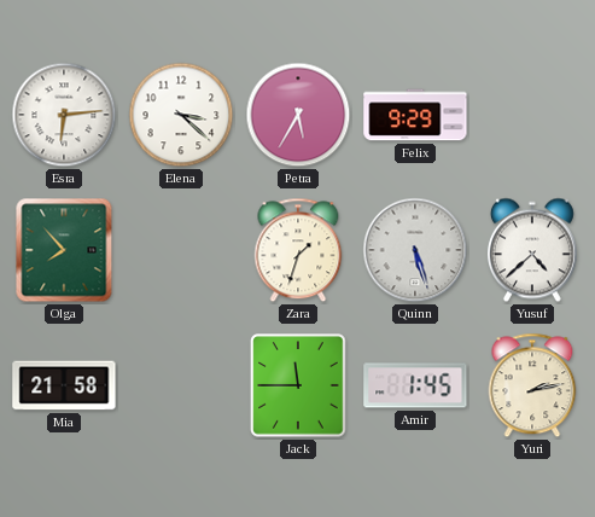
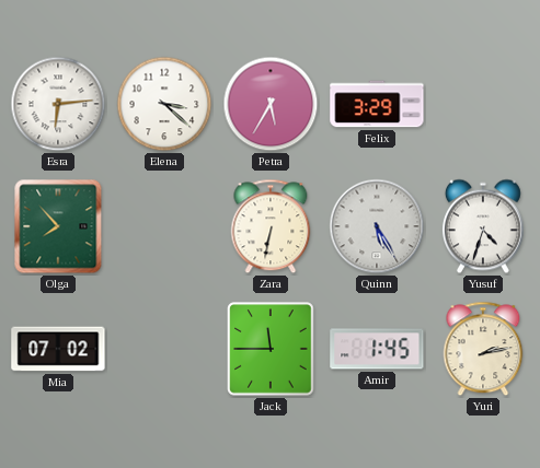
Felix: 9:29 -> 3:29 (377, 104)
Zara: 1:33 -> 6:32 (271, 226)
Quinn: 5:27 -> 5:25 (377, 226)
Yusuf: 4:38 -> 4:33 (483, 226)
Mia: 21:58 -> 07:02 (58, 349)
